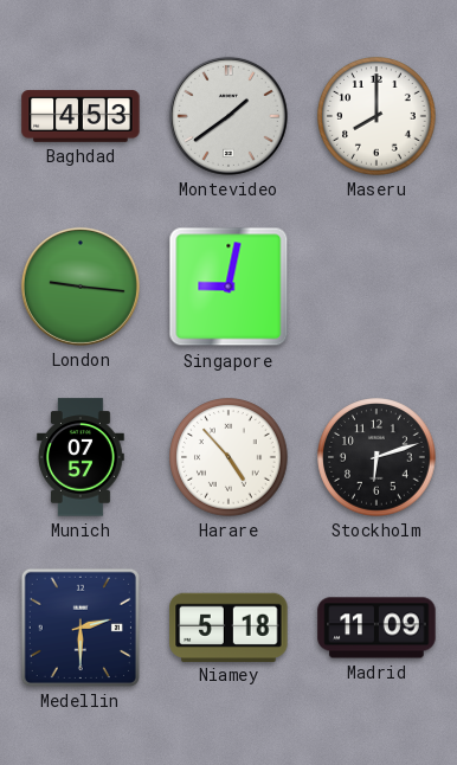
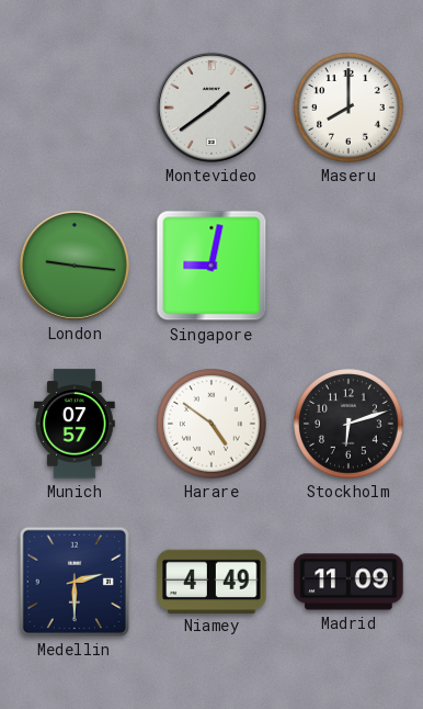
Baghdad: 4:53 -> none (81, 116)
Harare: 4:53 -> 4:51 (211, 424)
Niamey: 5:18 -> 4:49 (211, 581)
